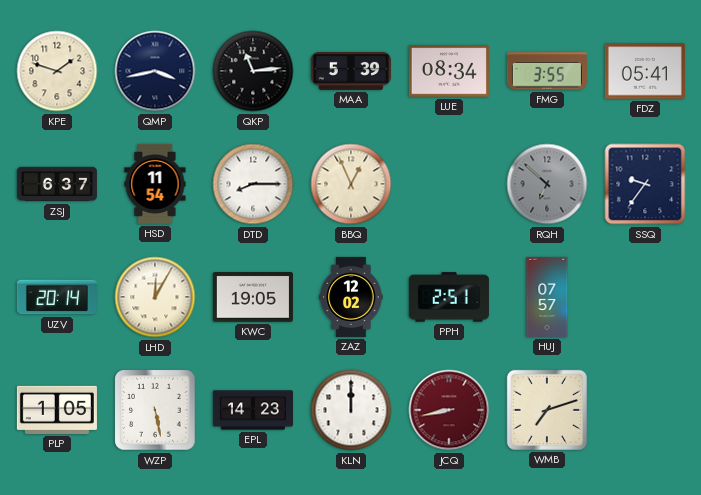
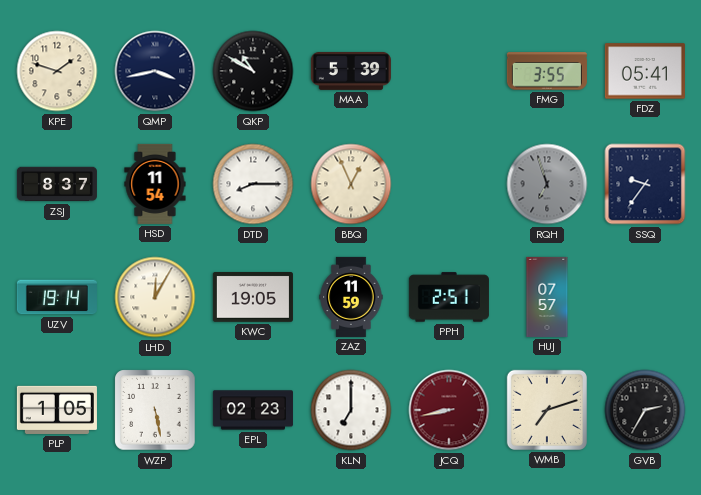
QKP: 11:14 -> 10:50 (253, 71)
LUE: 08:34 -> none (449, 71)
ZSJ: 6:37 -> 8:37 (57, 184)
RQH: 6:52 -> 6:57 (547, 184)
UZV: 20:14 -> 19:14 (57, 297)
ZAZ: 12:02 -> 11:59 (351, 297)
EPL: 14:23 -> 02:23 (253, 410)
KLN: 12:00 -> 7:00 (351, 410)
GVB: none -> 2:35 (645, 410)
